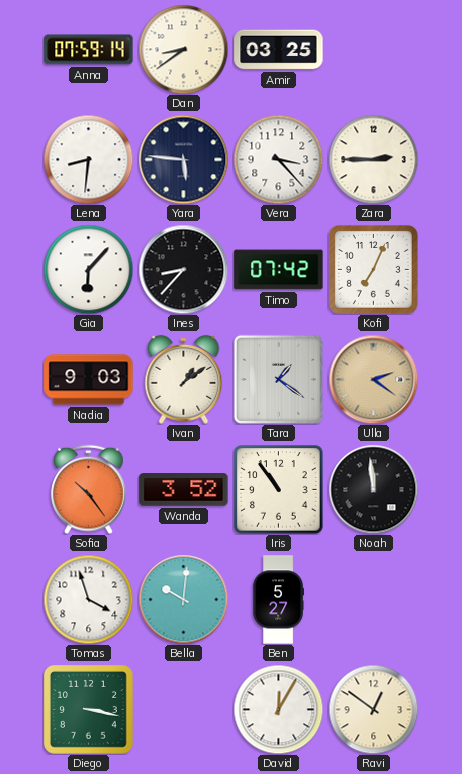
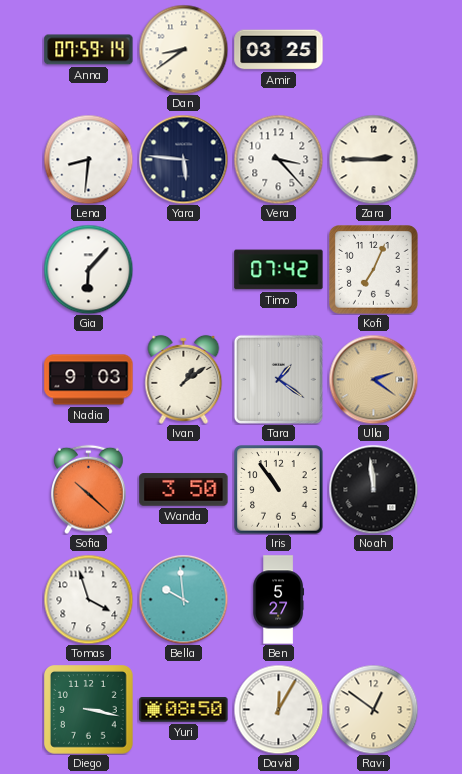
Ines: 8:37 -> none (183, 269)
Sofia: 10:24 -> 10:22 (89, 489)
Wanda: 3:52 -> 3:50 (184, 490)
Bella: 10:01 -> 9:59 (183, 599)
Yuri: none -> 08:50 (184, 710)
